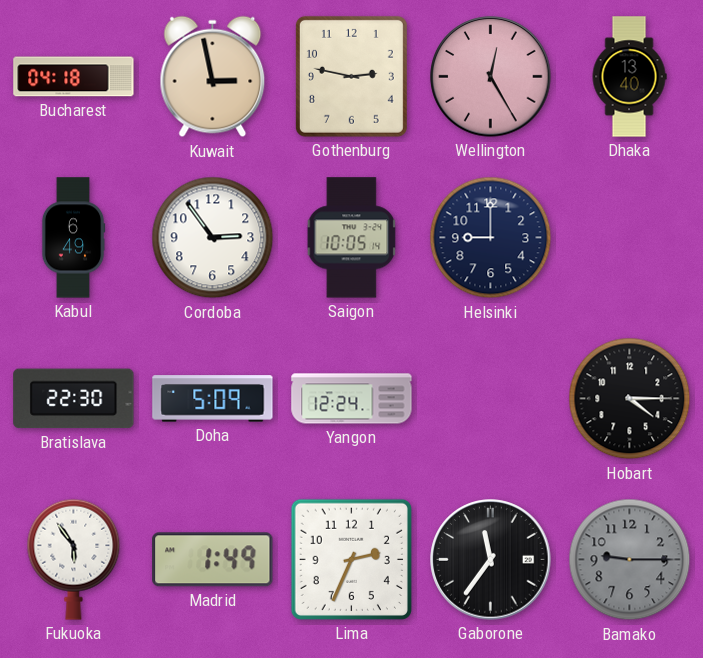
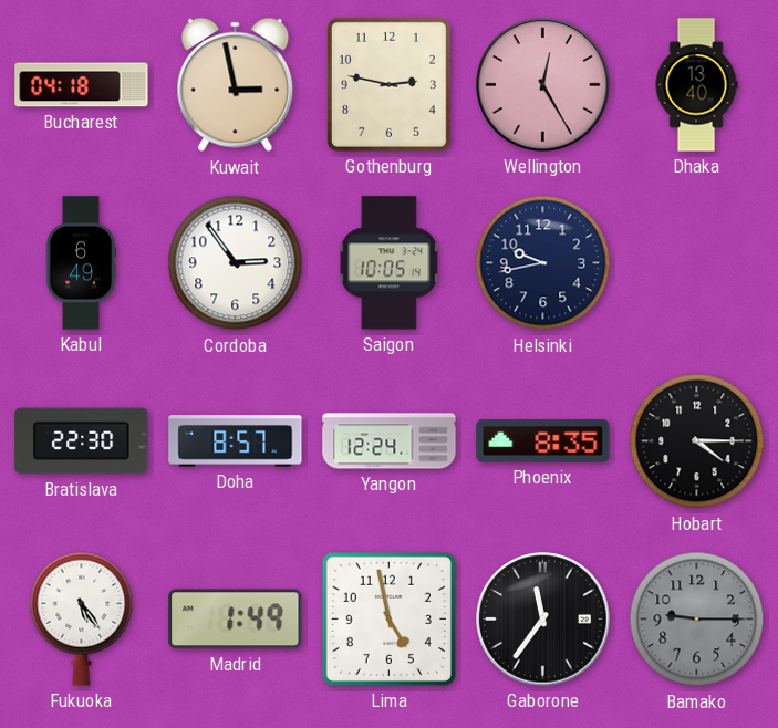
Helsinki: 9:00 -> 9:43 (543, 263)
Doha: 5:09 -> 8:57 (236, 441)
Phoenix: none -> 8:35 (543, 440)
Fukuoka: 5:54 -> 5:24 (82, 618)
Lima: 2:34 -> 4:58 (388, 618)
